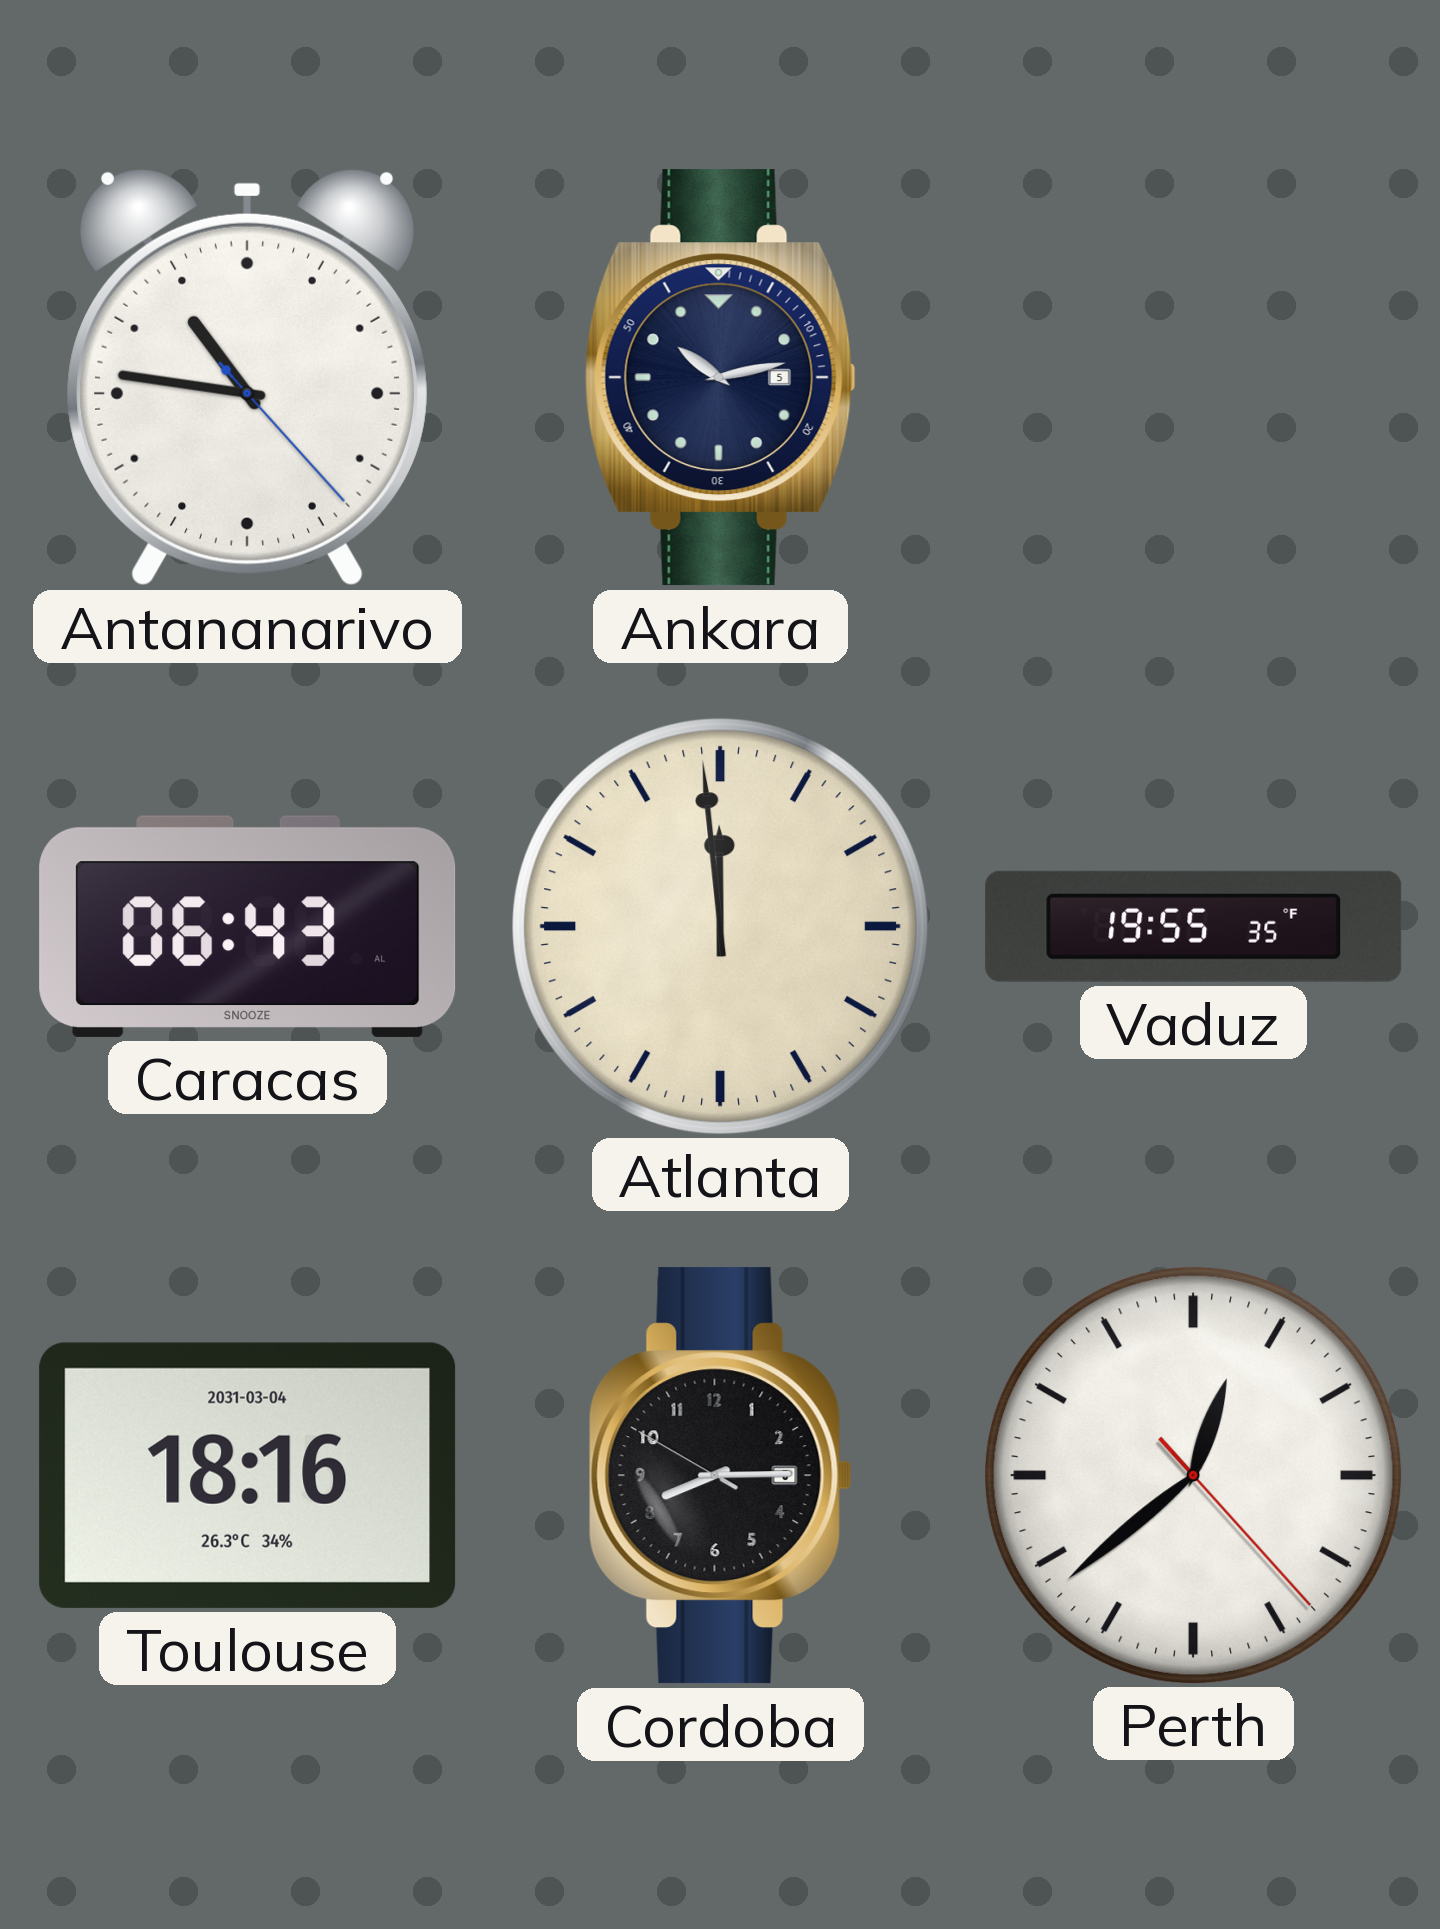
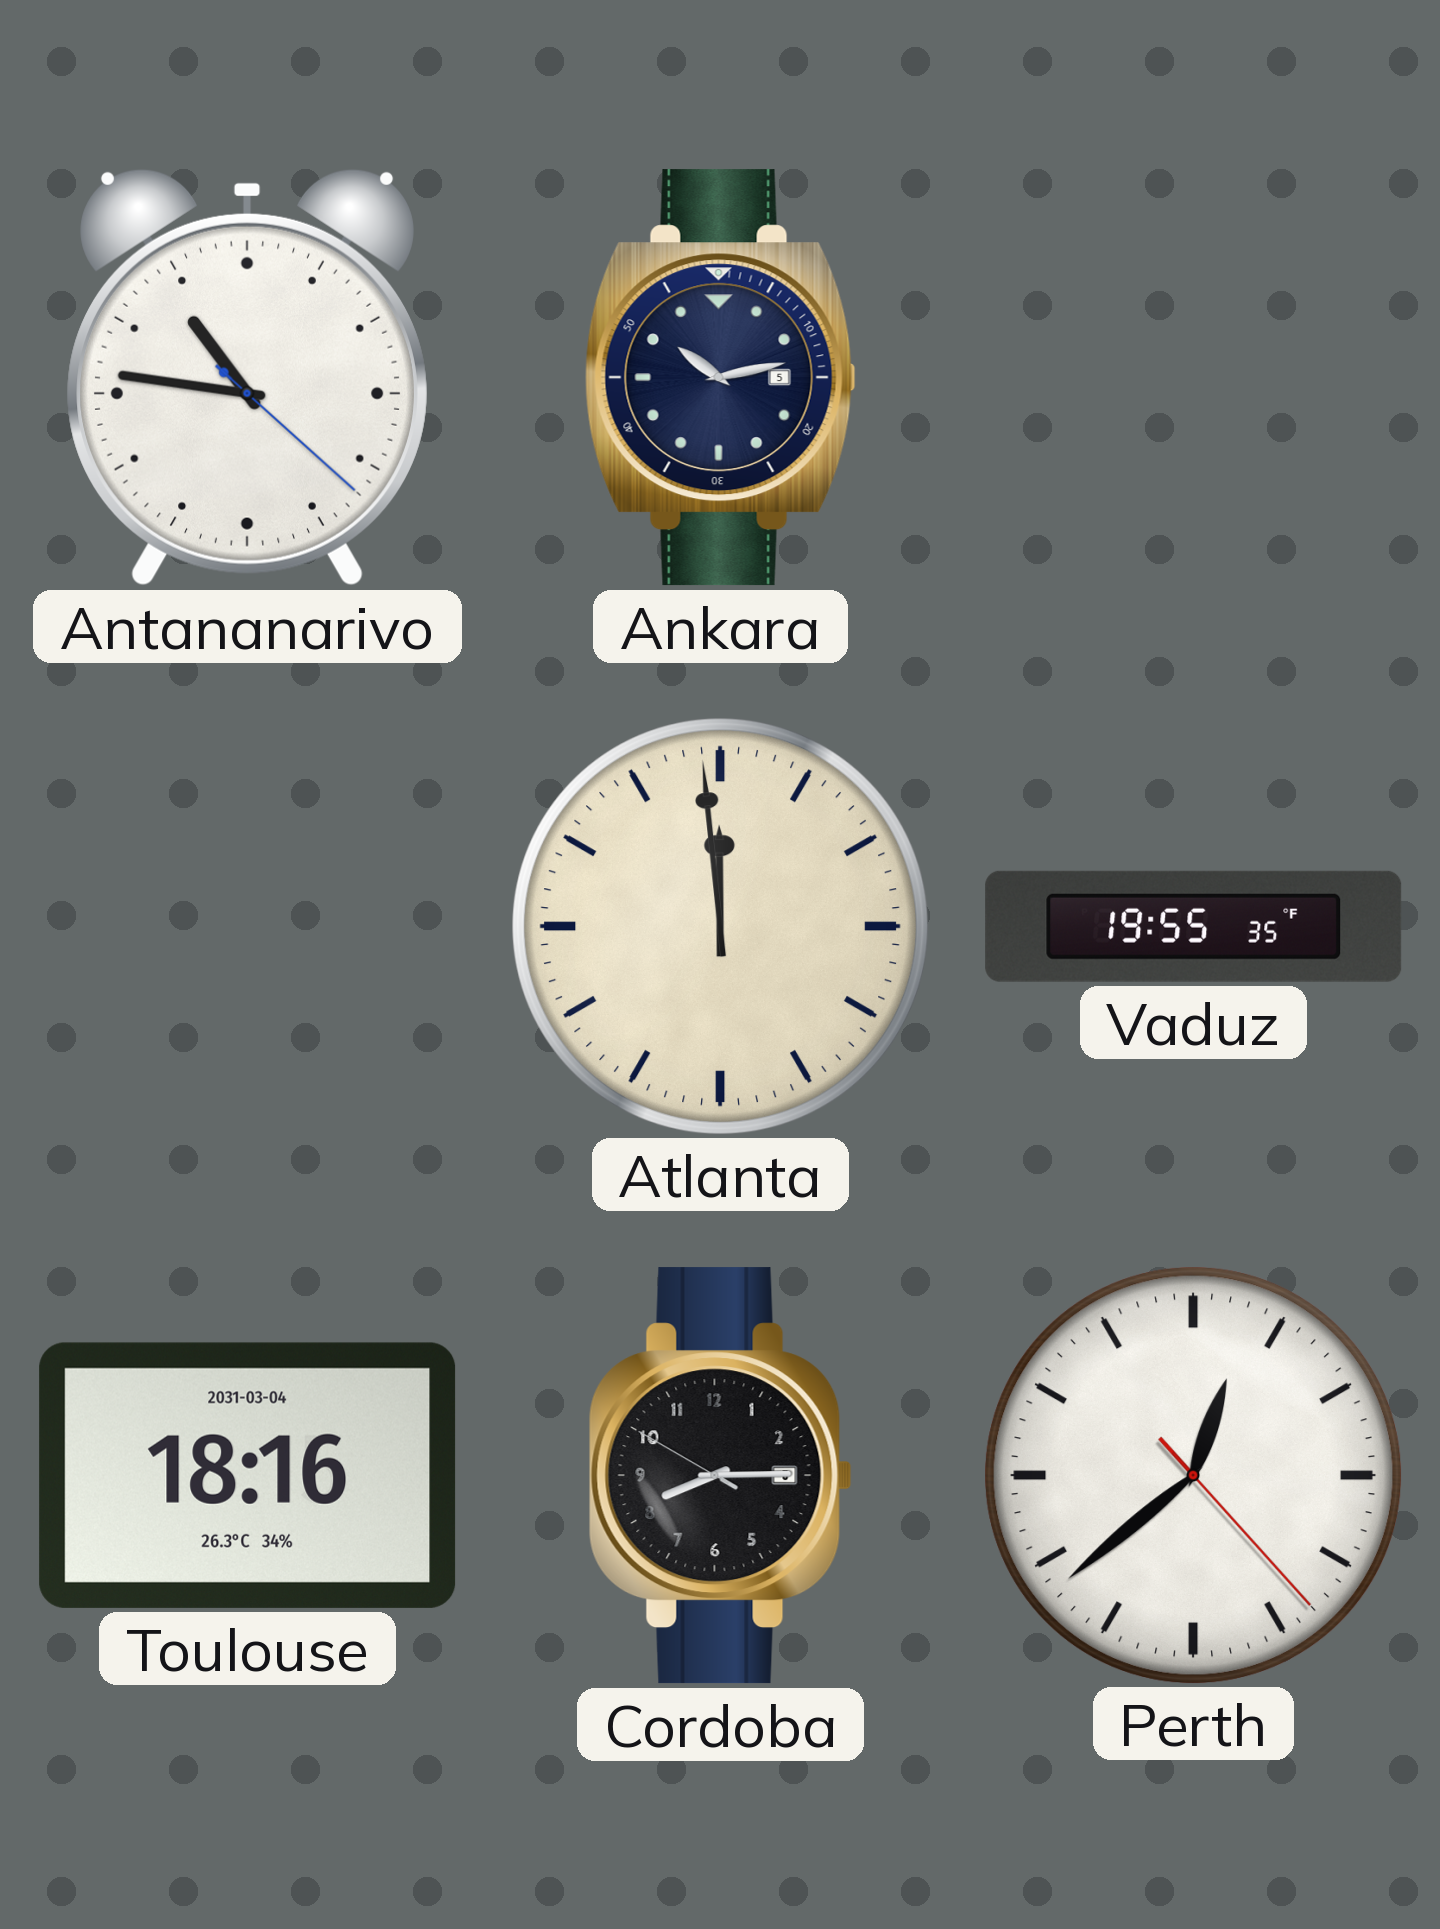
Antananarivo: 10:46:23 -> 10:46:22 (247, 377)
Caracas: 06:43 -> none (248, 926)
